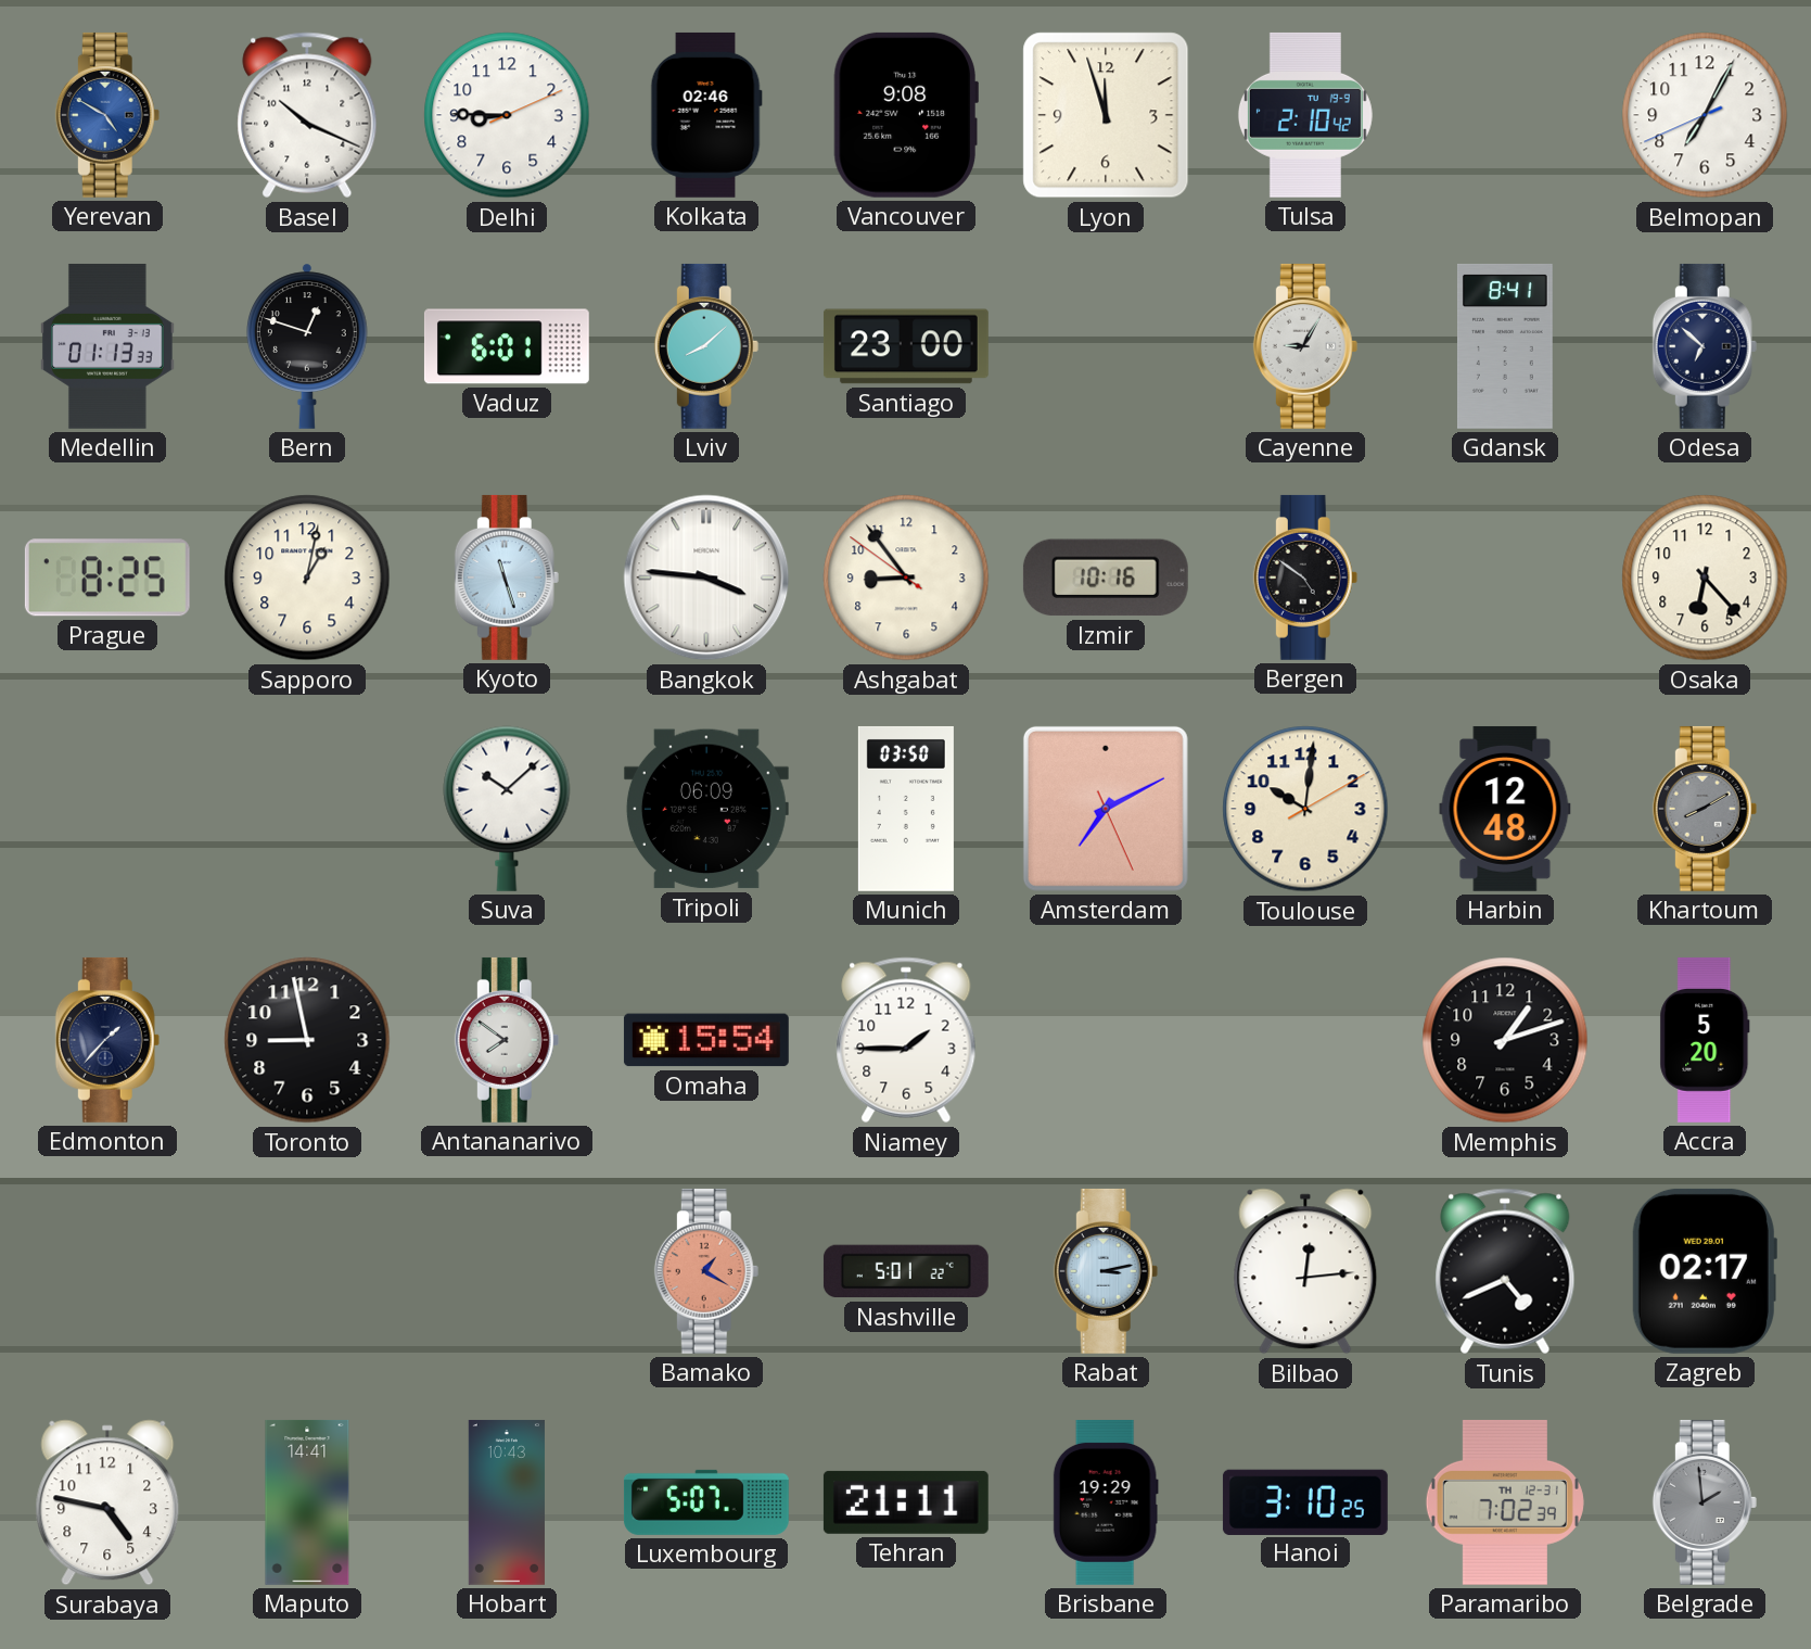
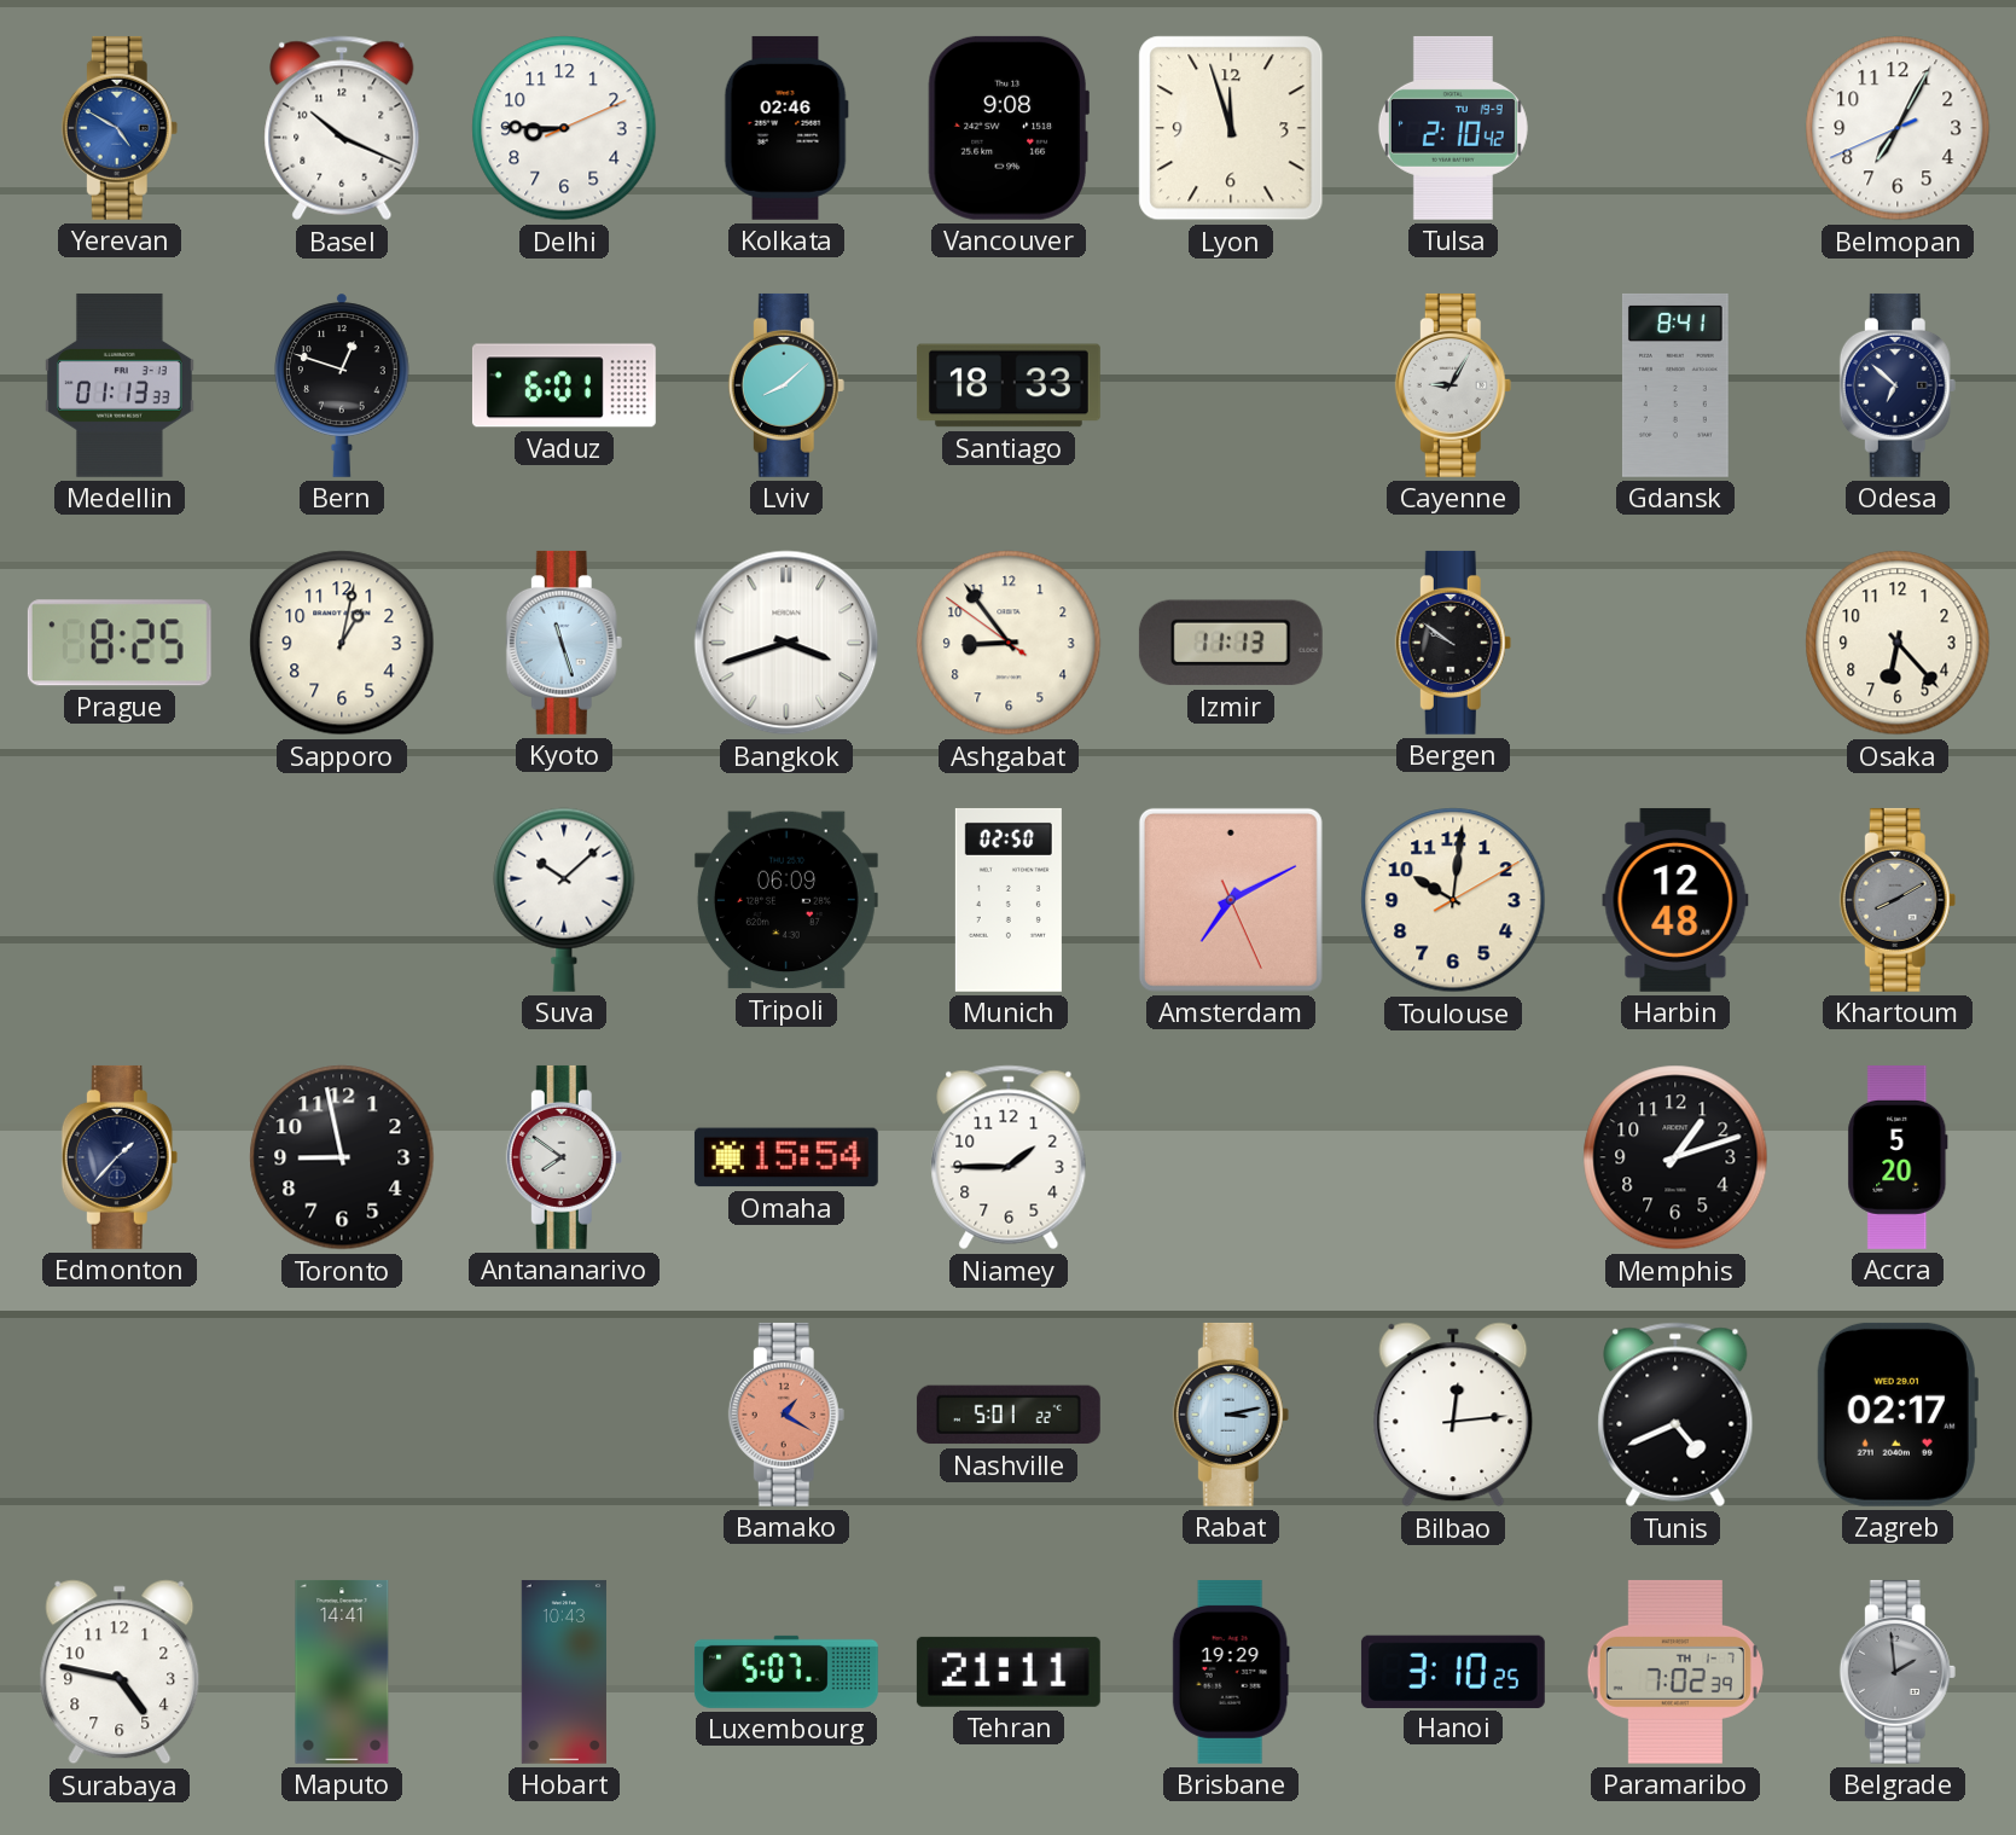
Santiago: 23:00 -> 18:33 (1009, 385)
Bangkok: 3:46 -> 3:42 (786, 643)
Izmir: 10:16 -> 11:13 (1231, 643)
Bergen: 4:51 -> 9:51 (1453, 643)
Munich: 03:50 -> 02:50 (1009, 900)
Paramaribo date: TH 12-31 -> TH 1-7 (1675, 1672)
